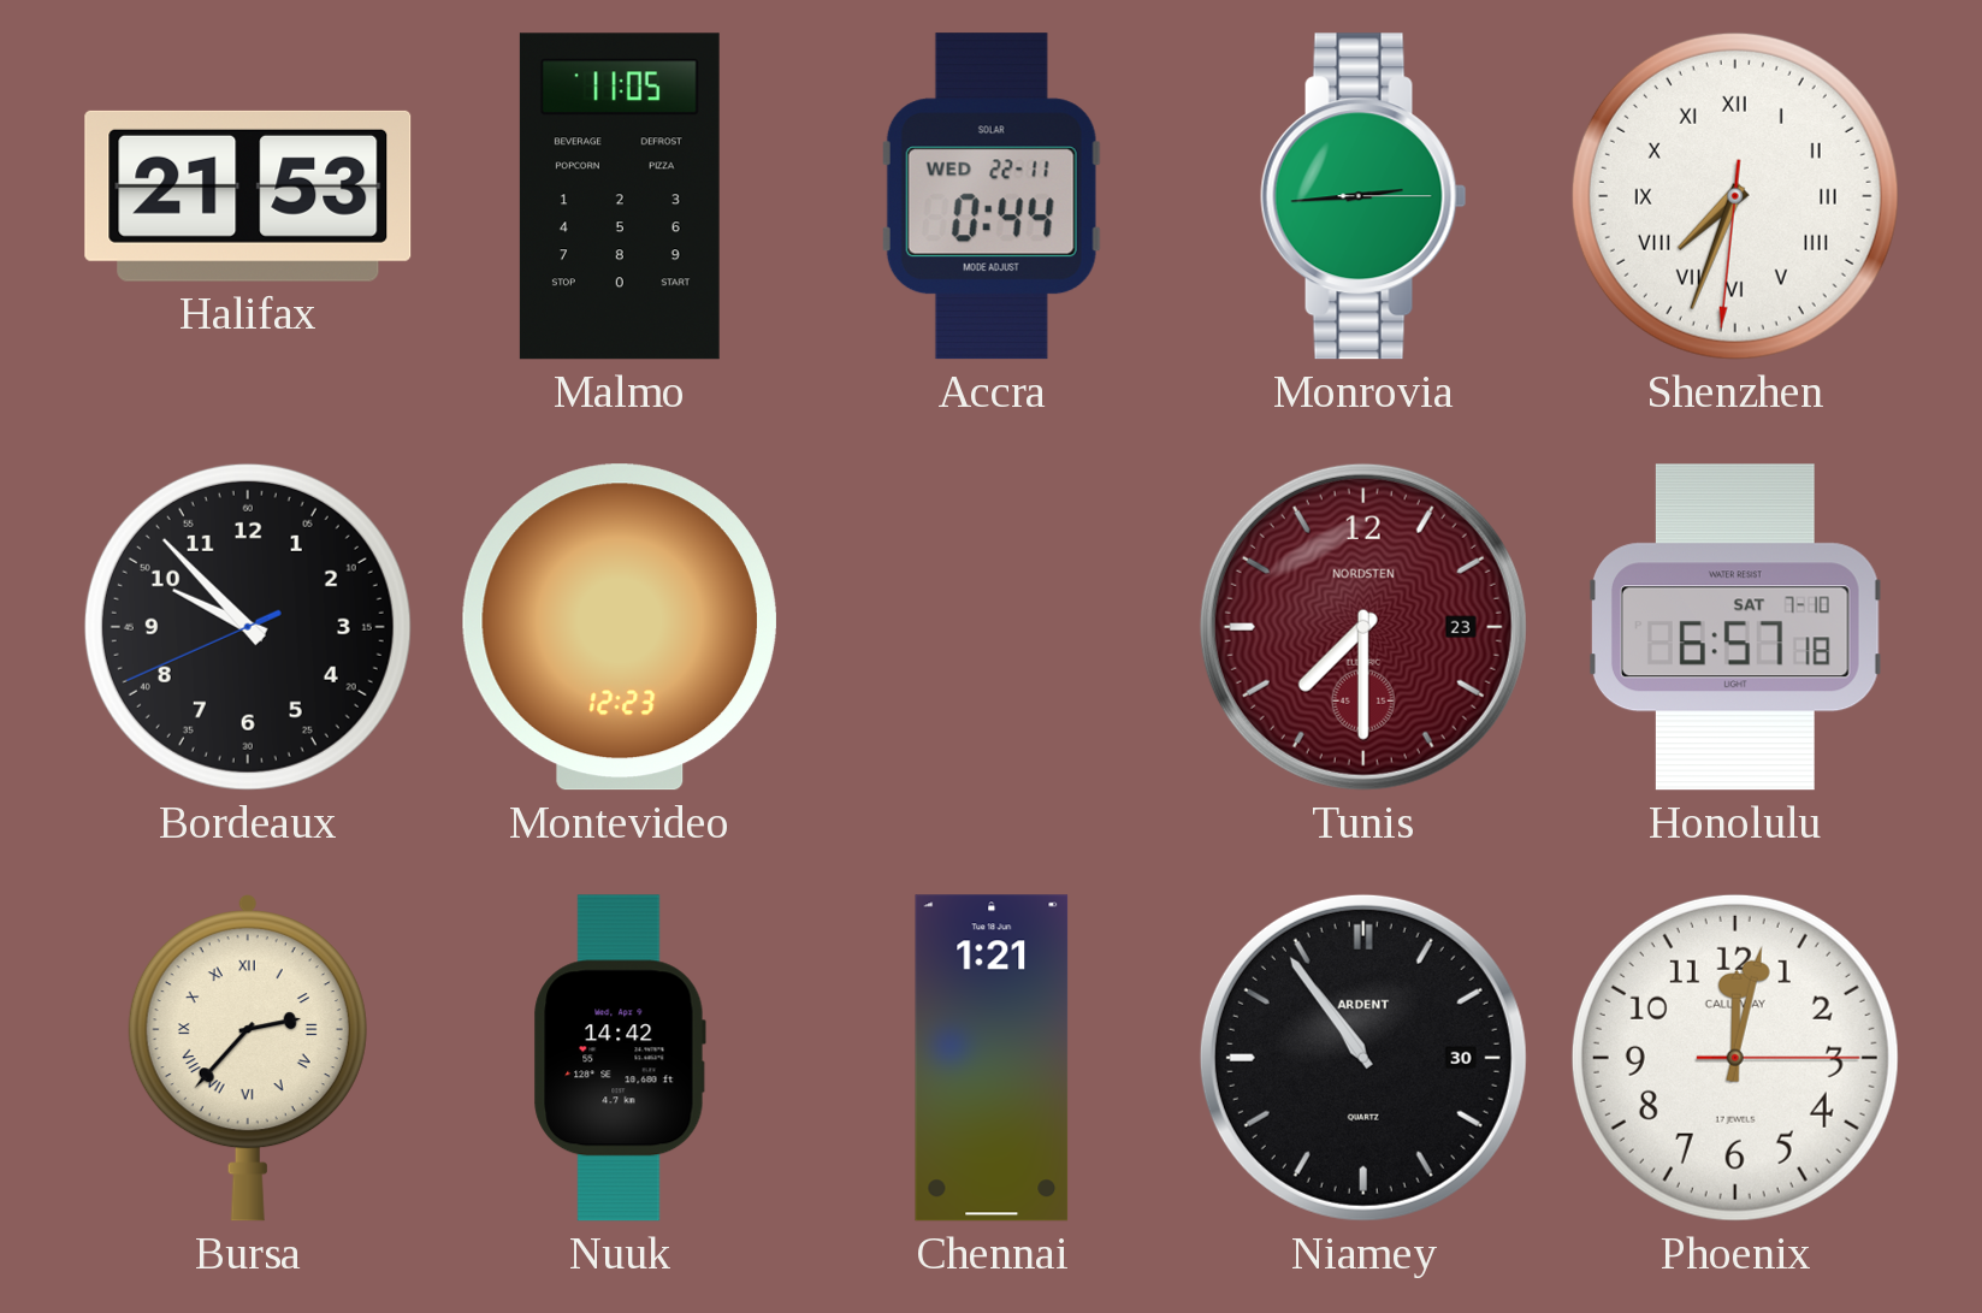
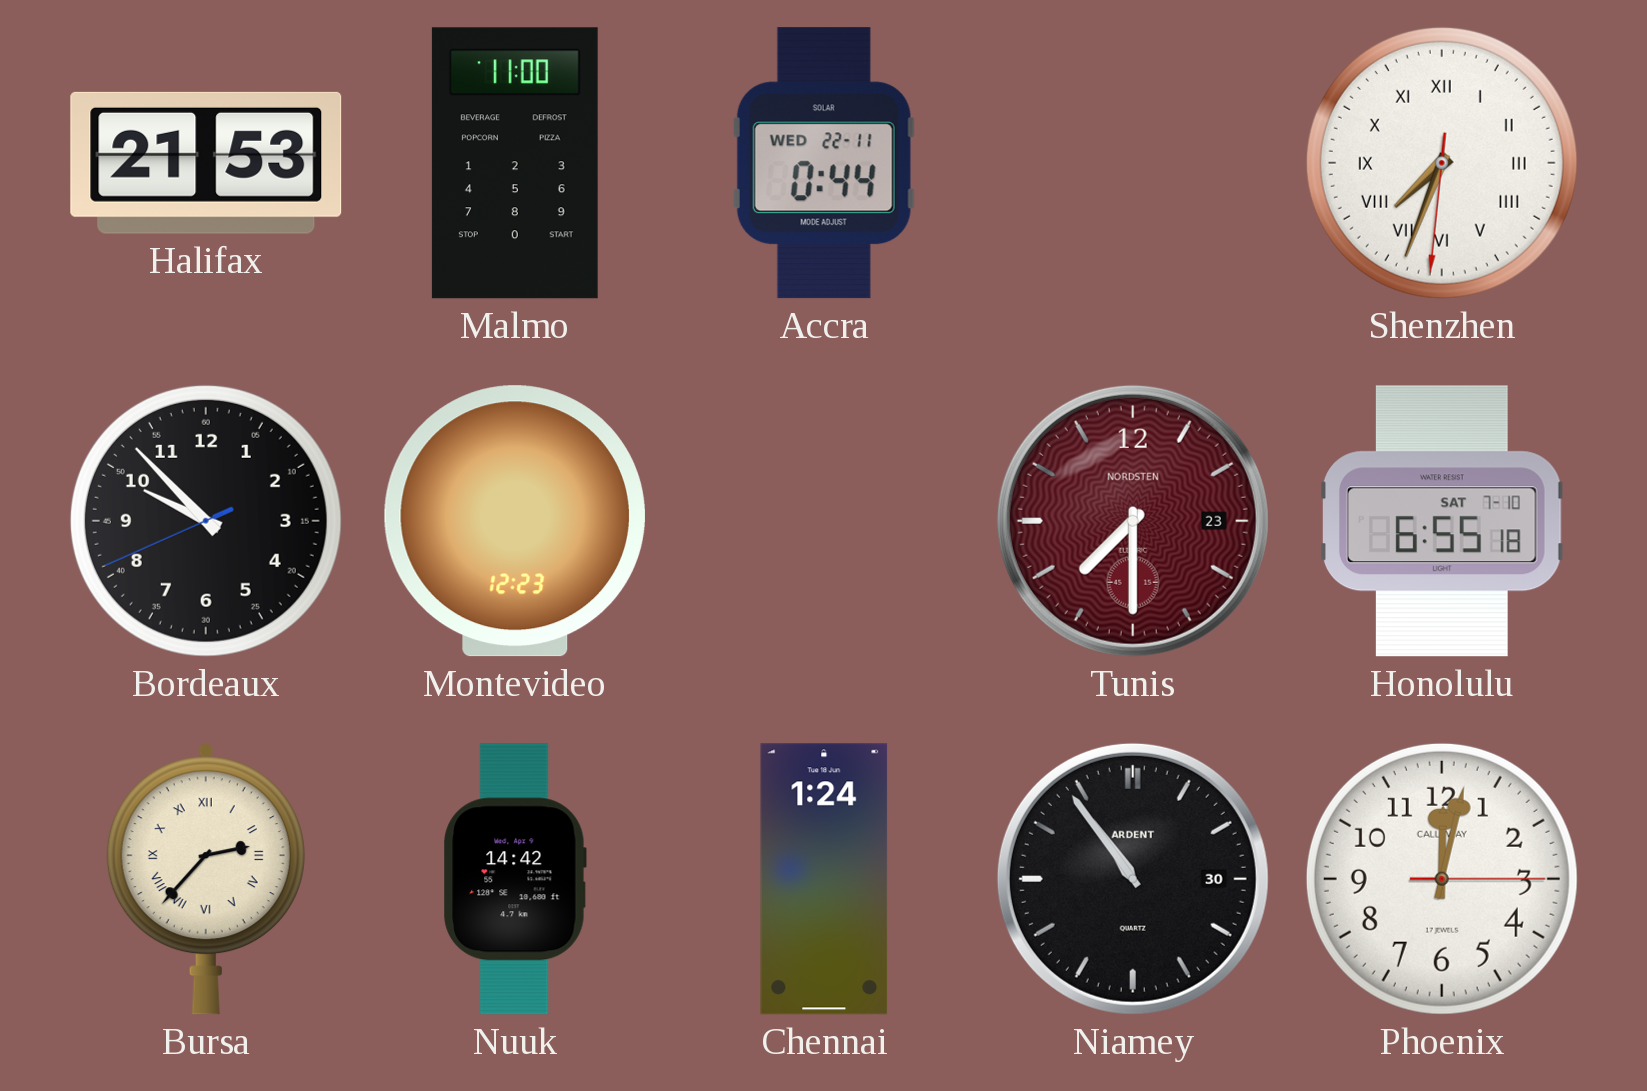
Malmo: 11:05 -> 11:00 (515, 163)
Monrovia: 2:44 -> none (1363, 196)
Honolulu: 6:57 -> 6:55 (1442, 521)
Chennai: 1:21 -> 1:24 (824, 879)
